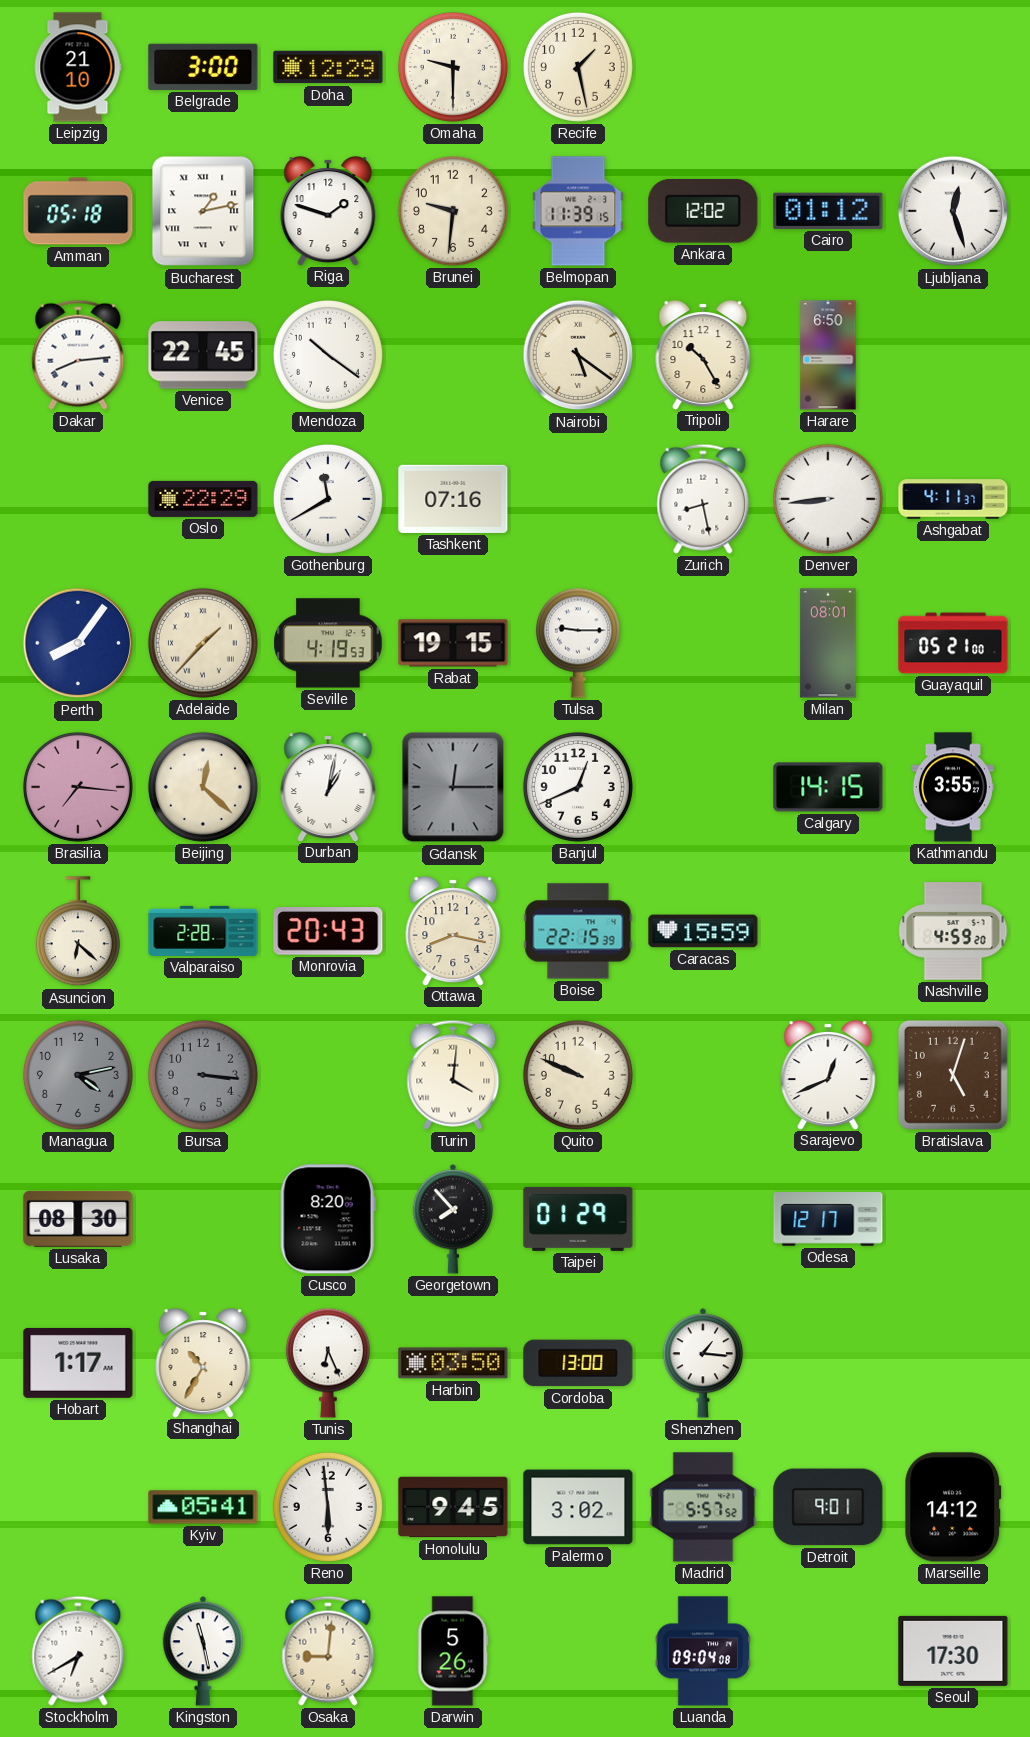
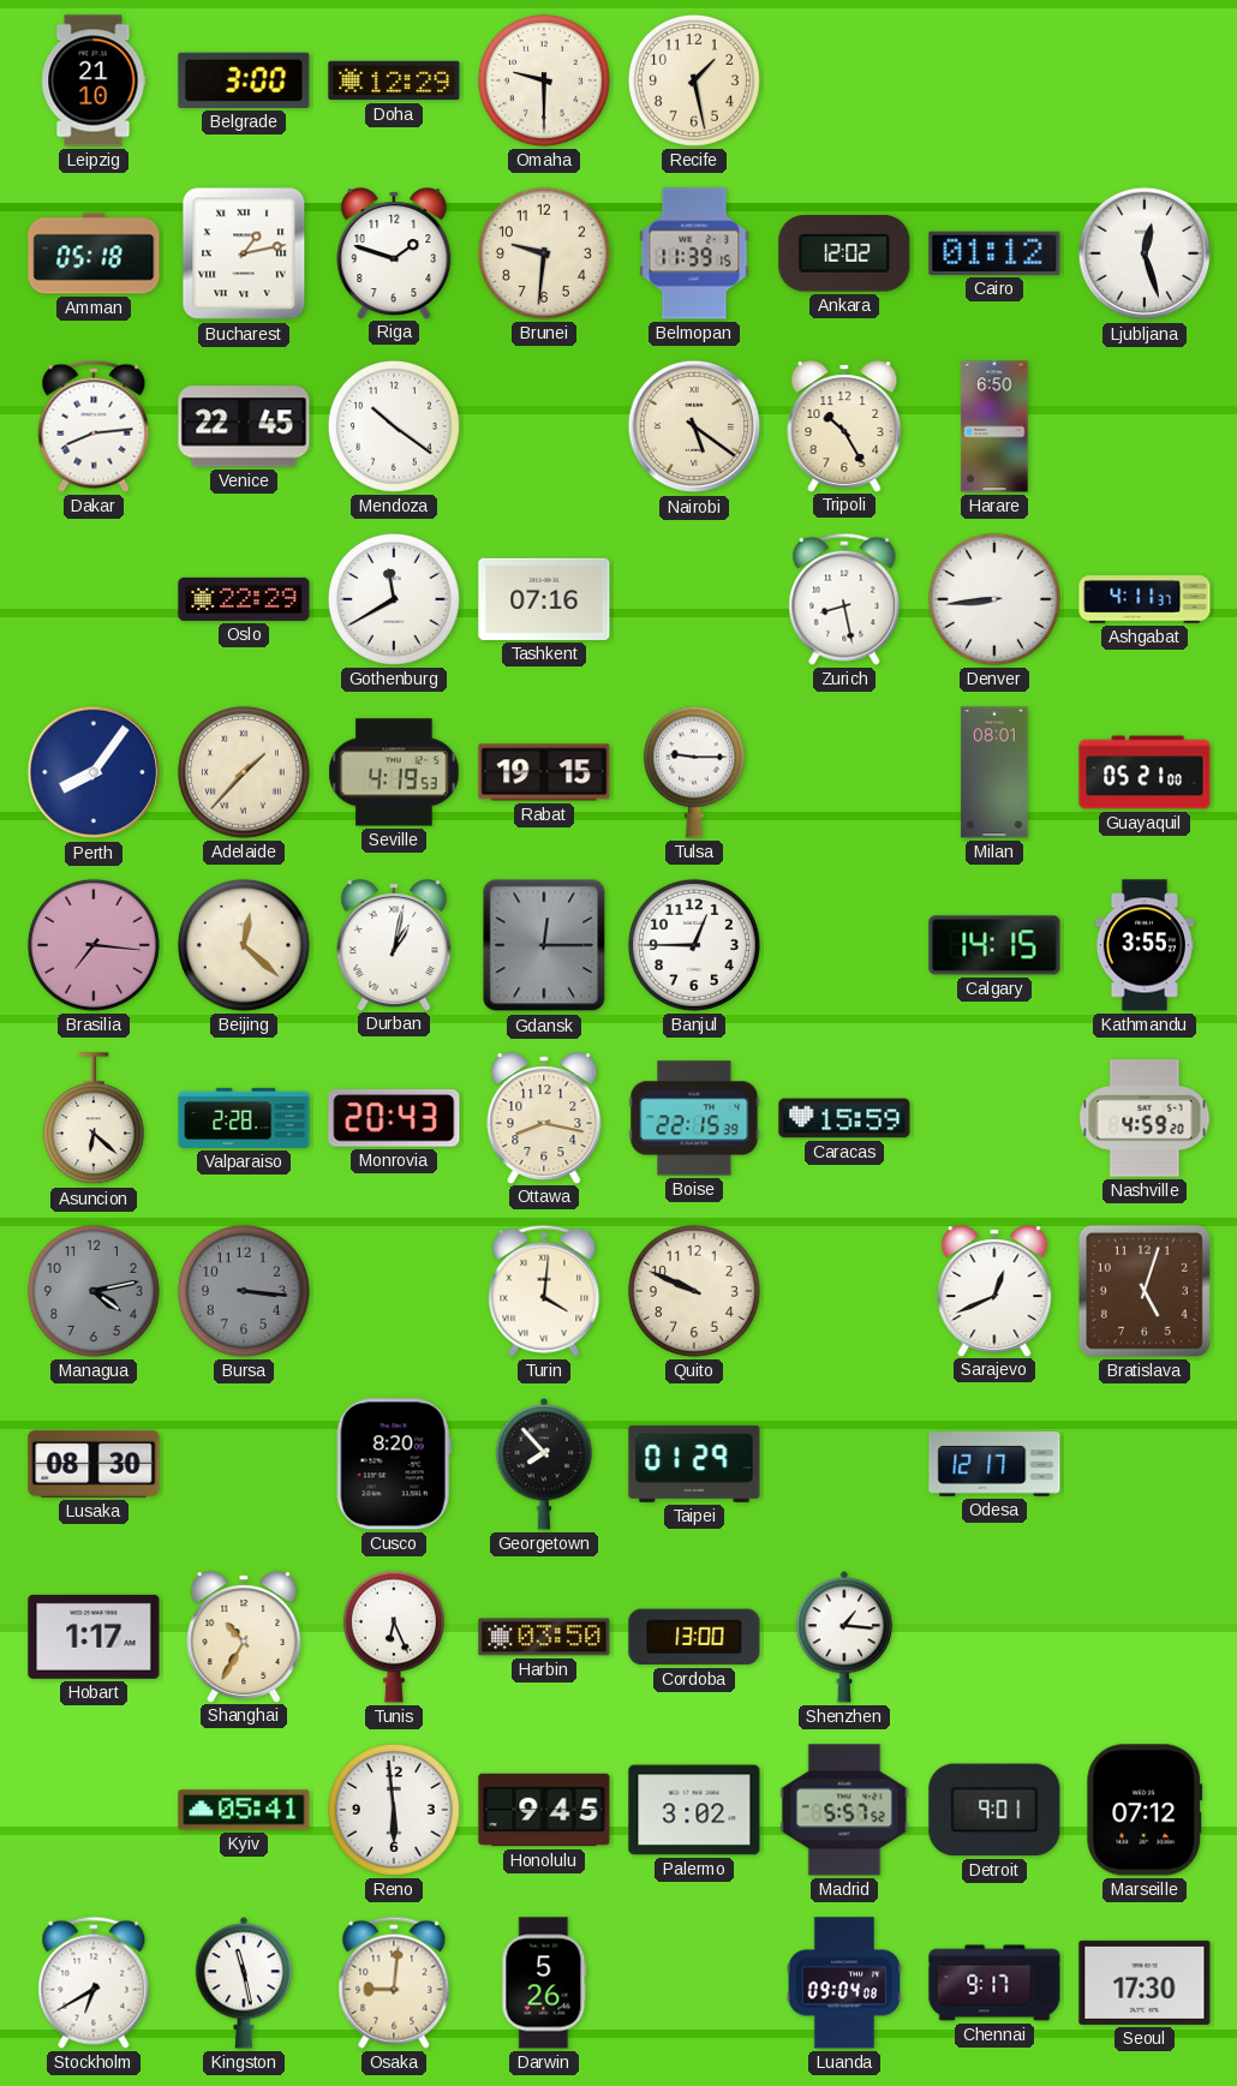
Banjul: 12:41 -> 12:45 (694, 945)
Marseille: 14:12 -> 07:12 (1145, 1810)
Chennai: none -> 9:17 (994, 1983)
